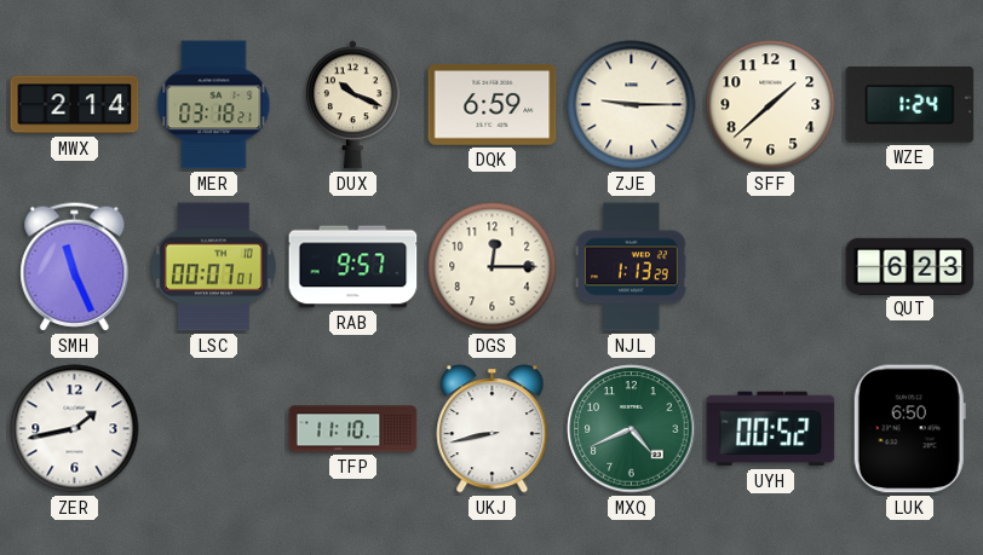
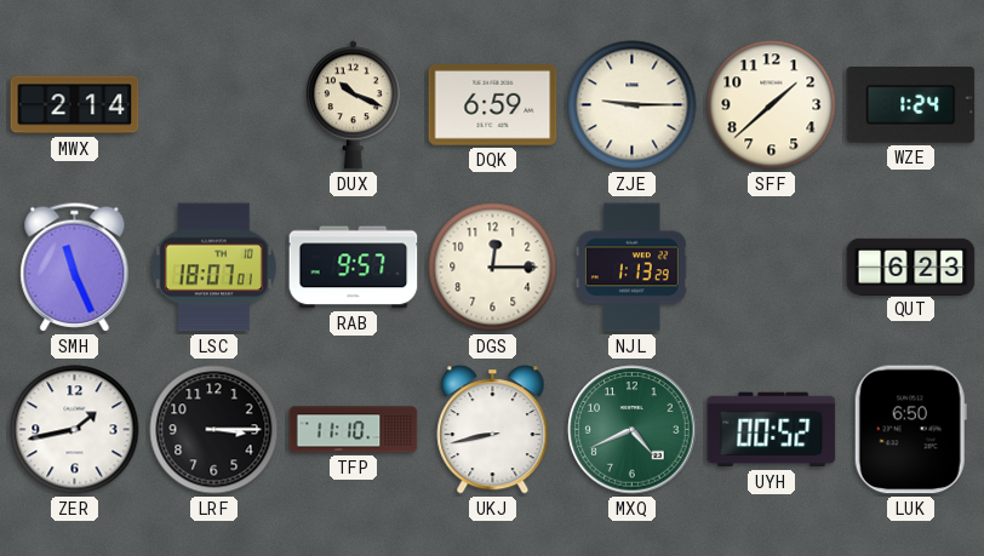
MER: 03:18 -> none (214, 105)
LSC: 00:07 -> 18:07 (213, 268)
LRF: none -> 3:15 (214, 430)
